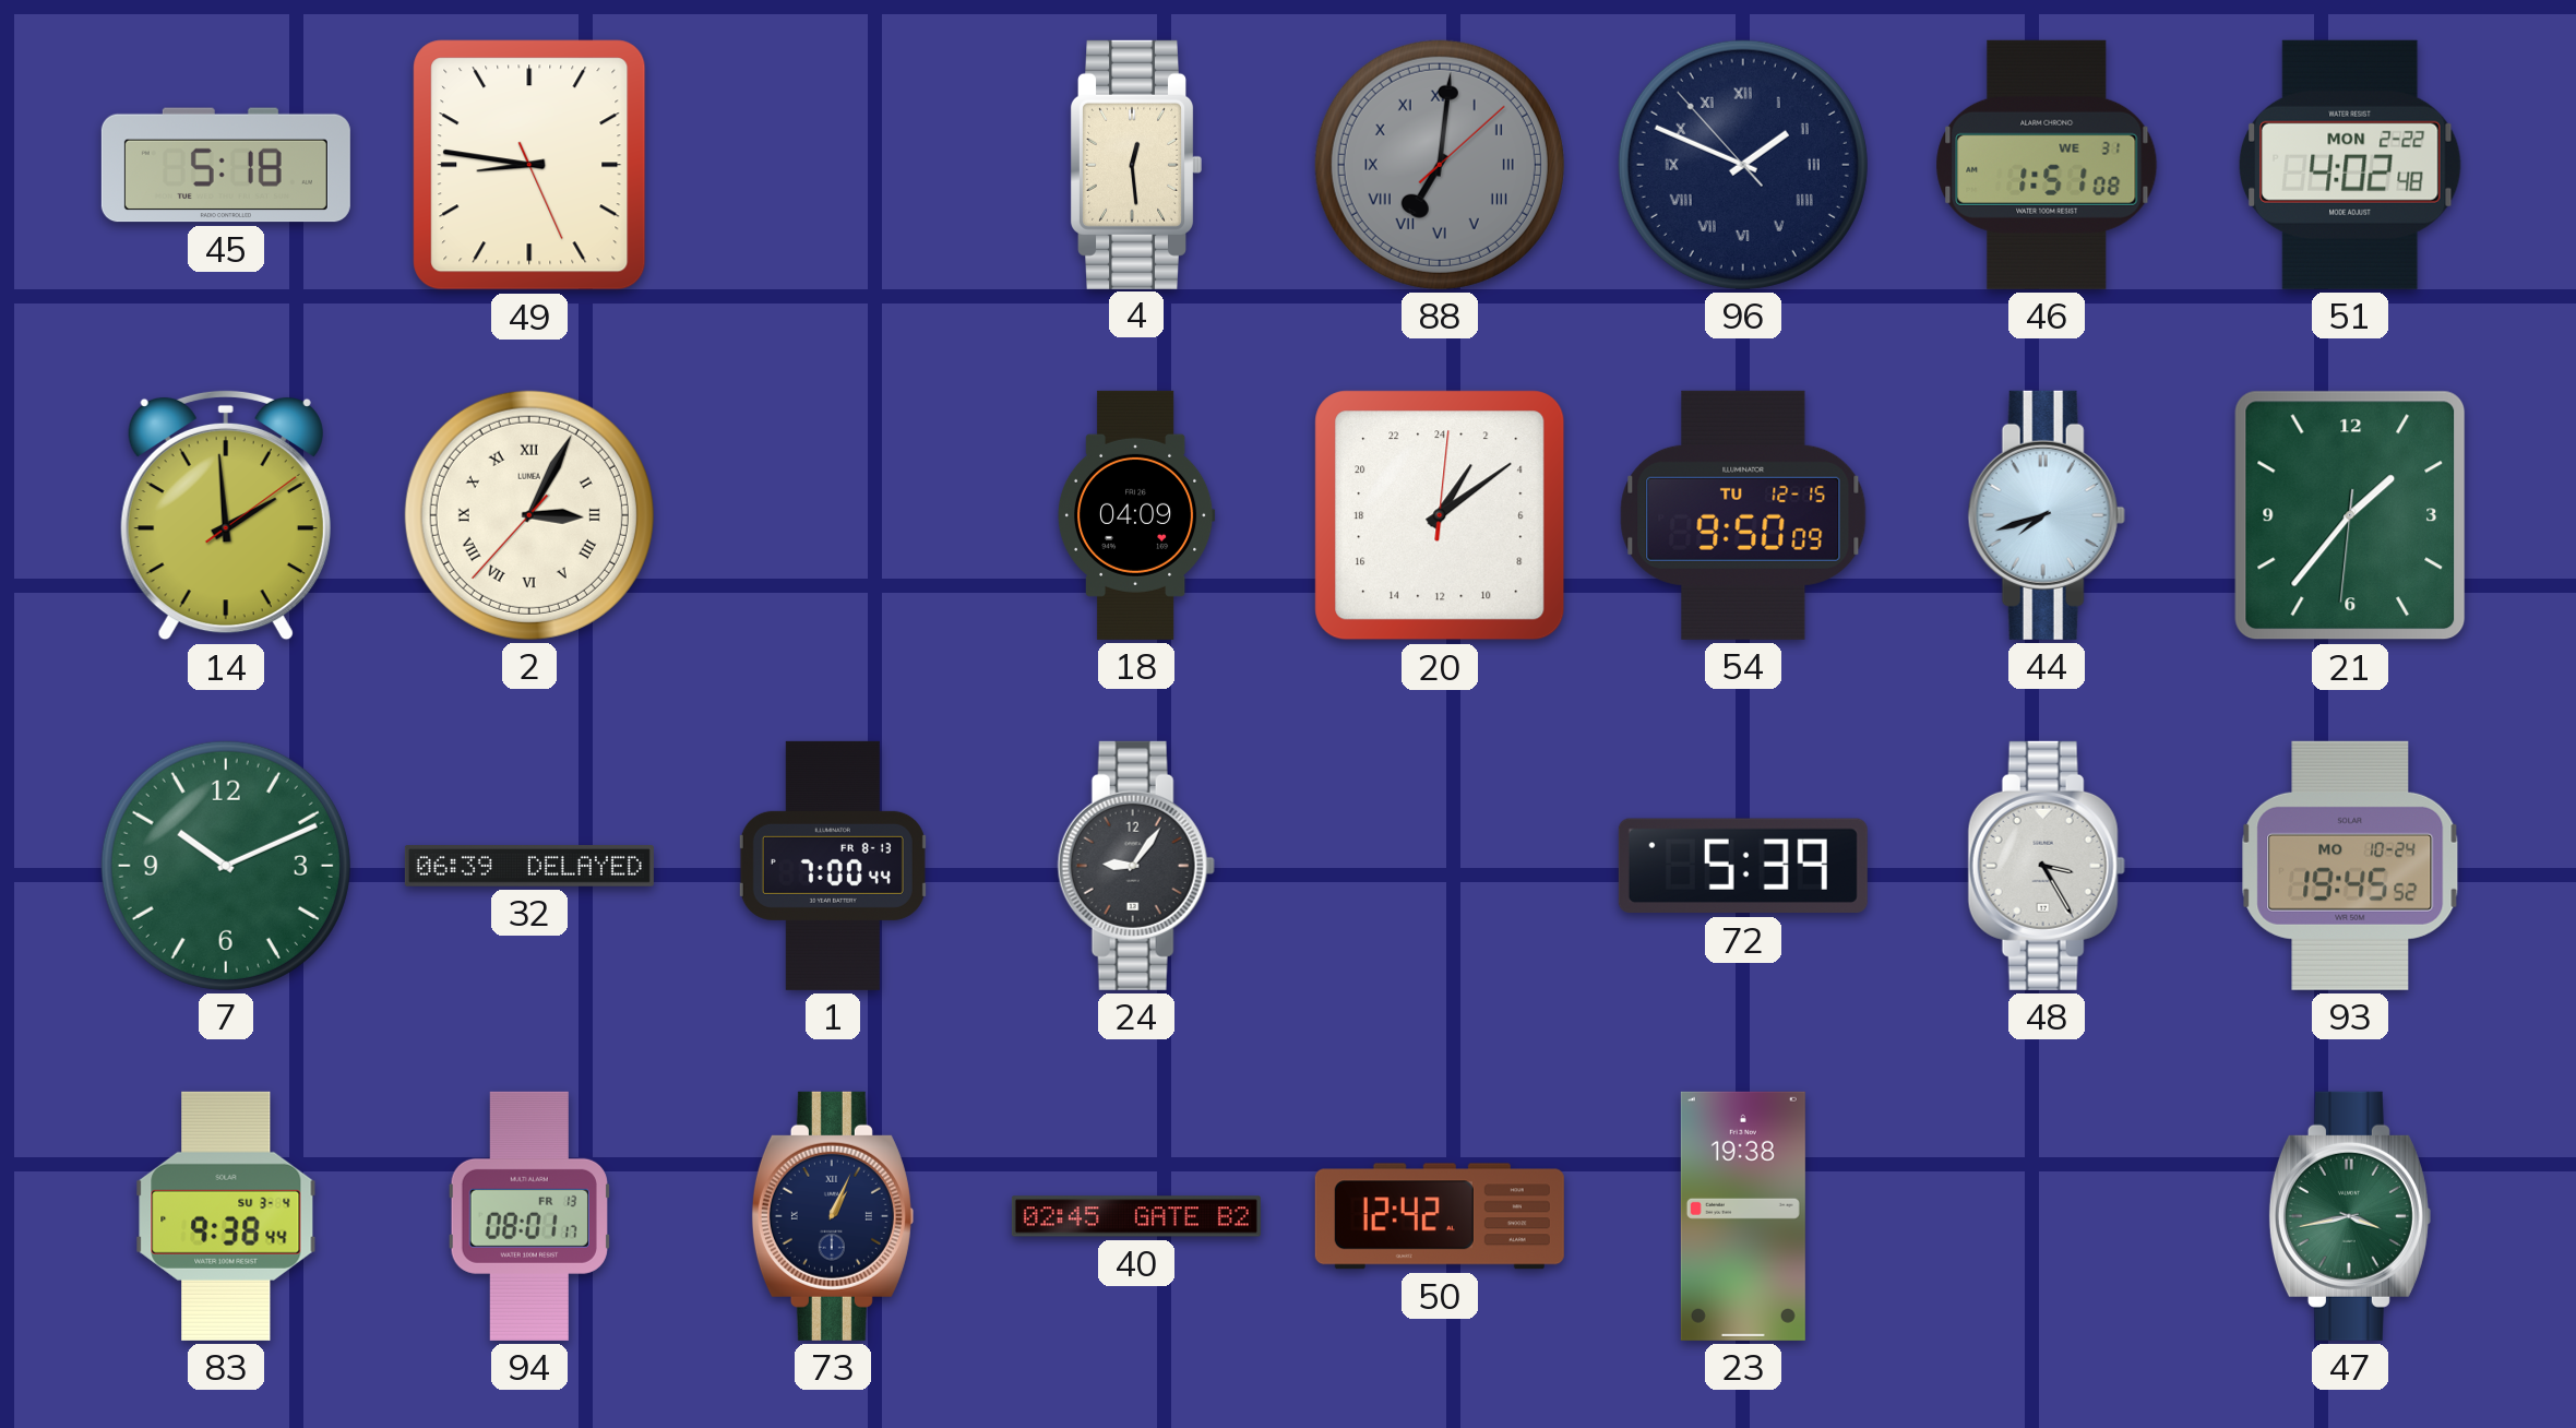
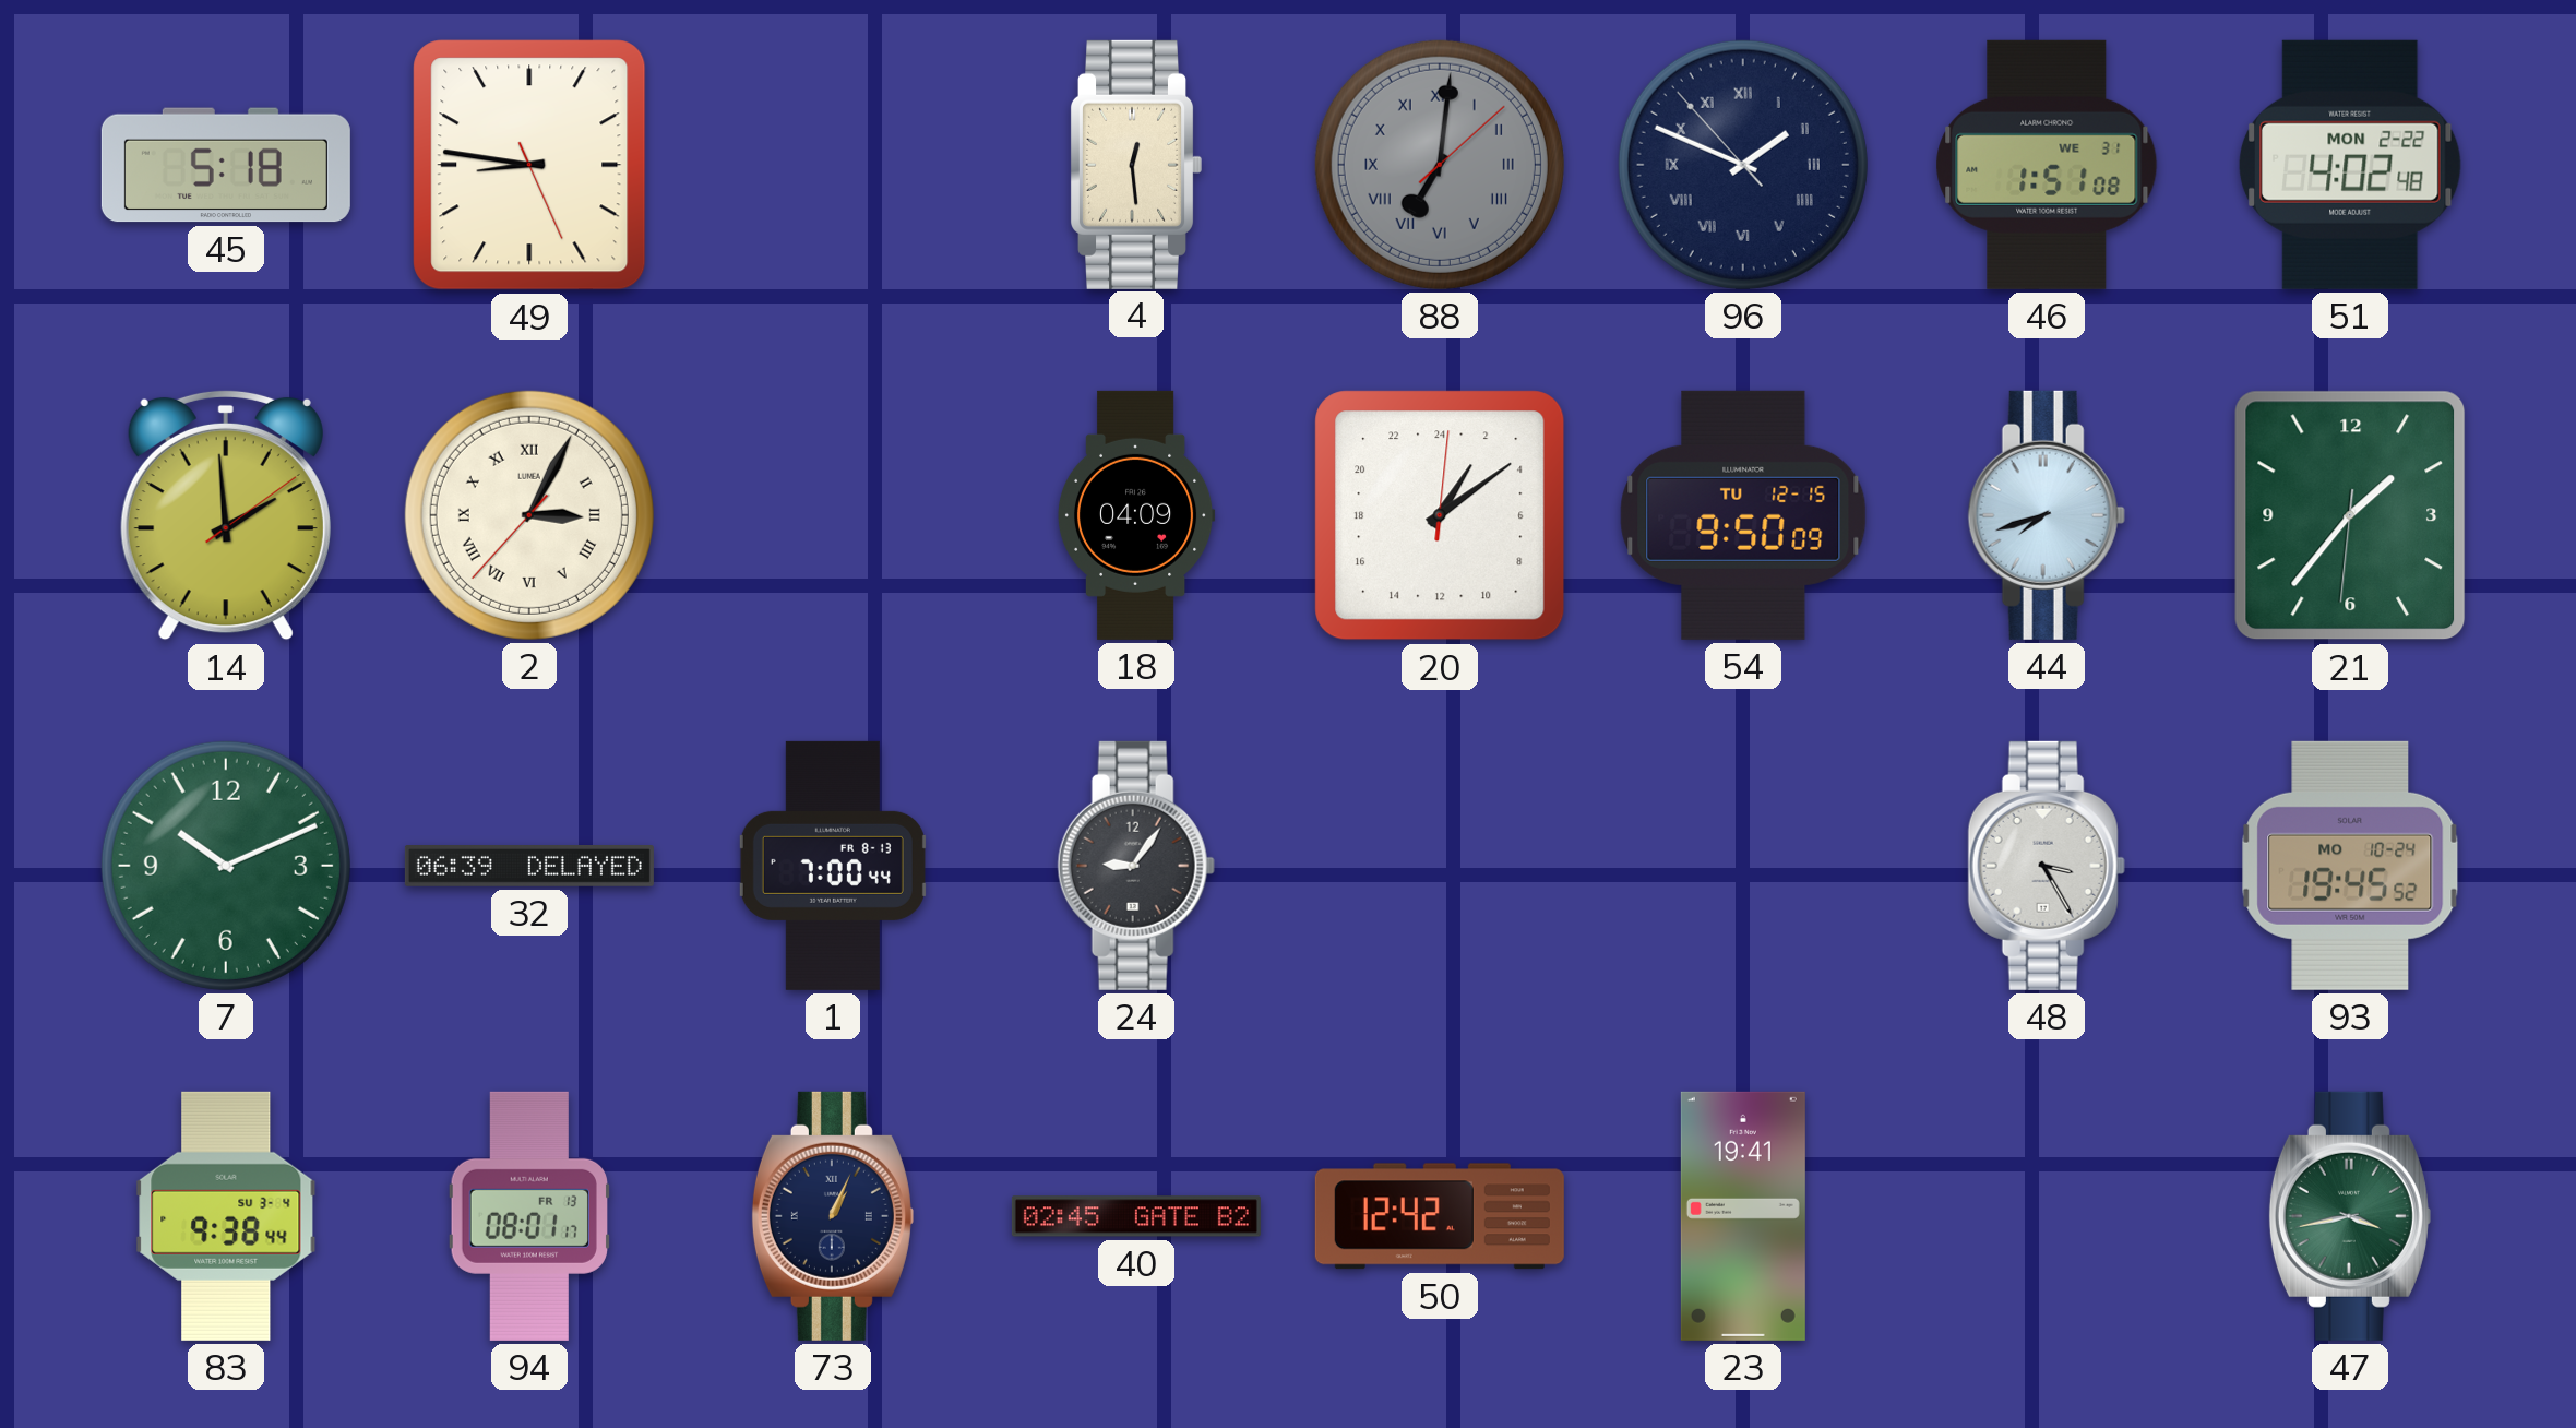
72: 5:39 -> none (1743, 866)
23: 19:38 -> 19:41 (1743, 1216)
